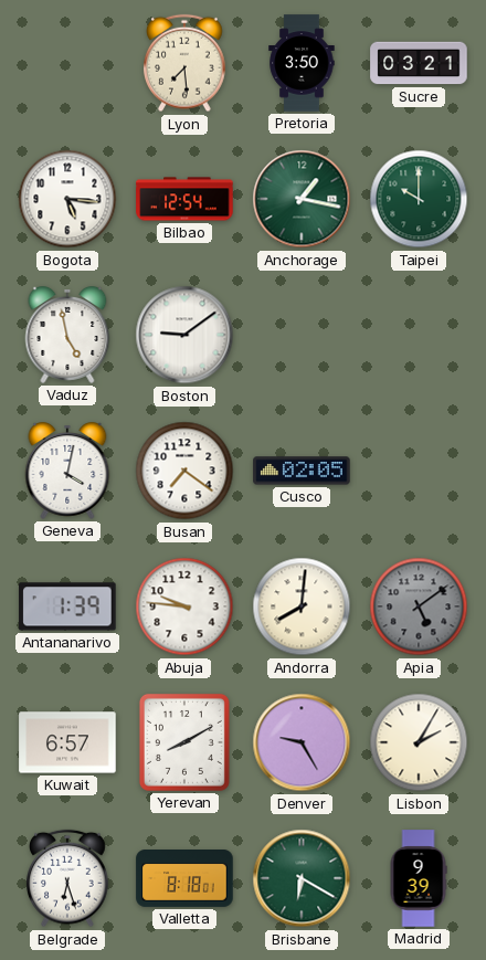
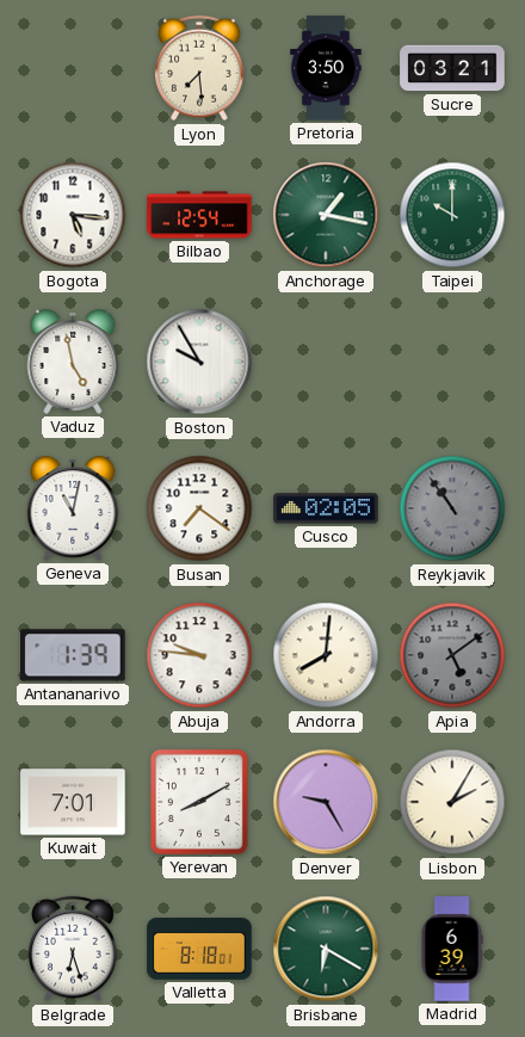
Boston: 9:09 -> 9:55 (199, 362)
Geneva: 4:02 -> 11:02 (73, 510)
Reykjavik: none -> 10:54 (452, 508)
Kuwait: 6:57 -> 7:01 (73, 802)
Madrid: 9:39 -> 6:39 (452, 949)
